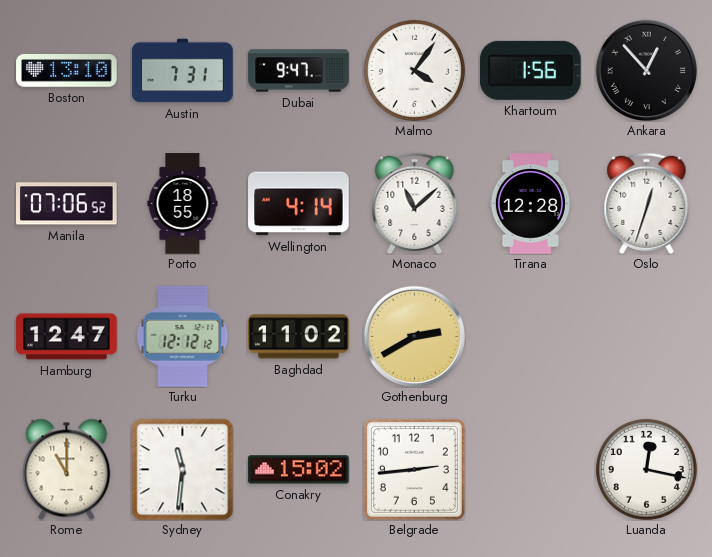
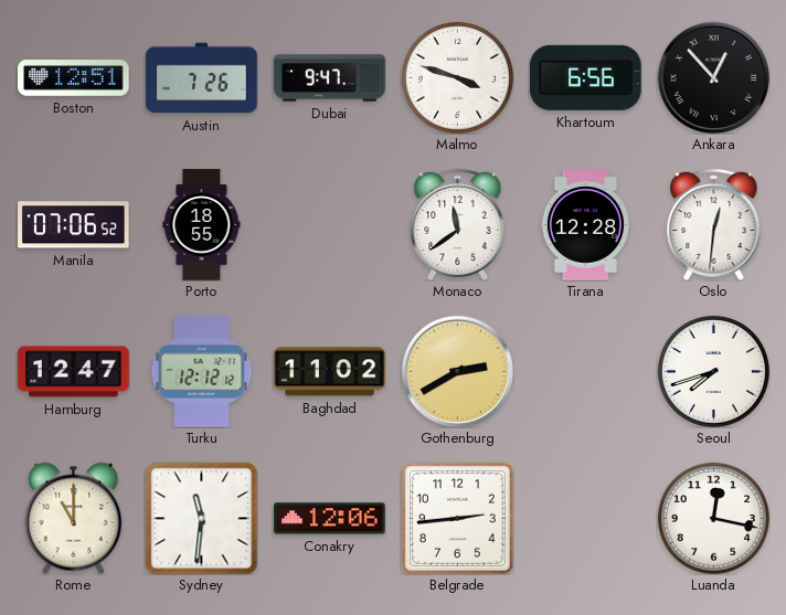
Boston: 13:10 -> 12:51 (74, 78)
Austin: 7:31 -> 7:26 (202, 78)
Malmo: 4:06 -> 3:48 (457, 77)
Khartoum: 1:56 -> 6:56 (586, 77)
Wellington: 4:14 -> none (299, 204)
Monaco: 11:08 -> 11:39 (458, 224)
Oslo: 12:33 -> 12:31 (714, 224)
Seoul: none -> 7:42 (713, 371)
Conakry: 15:02 -> 12:06 (330, 519)
